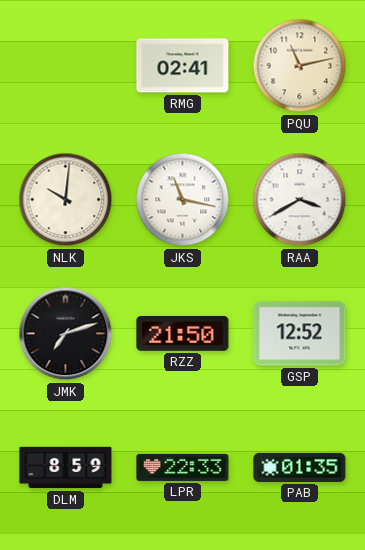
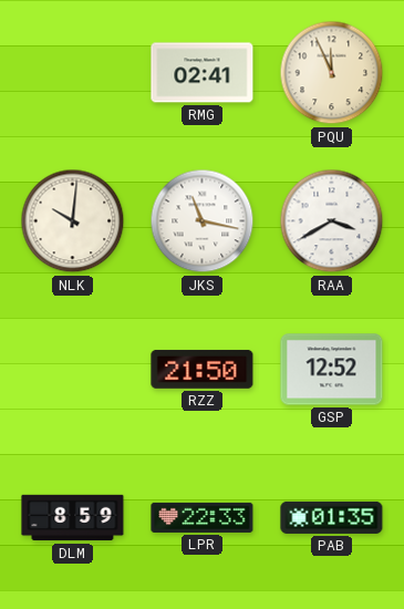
PQU: 11:13 -> 11:56 (332, 73)
JMK: 7:12 -> none (66, 334)
